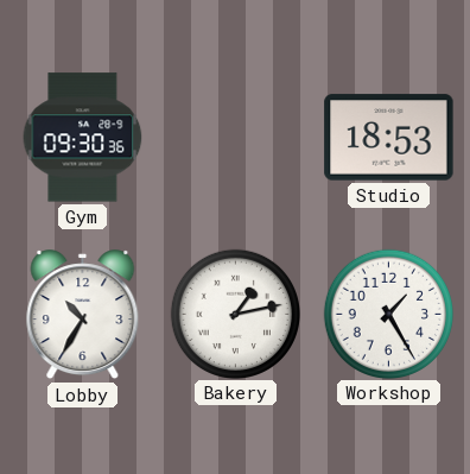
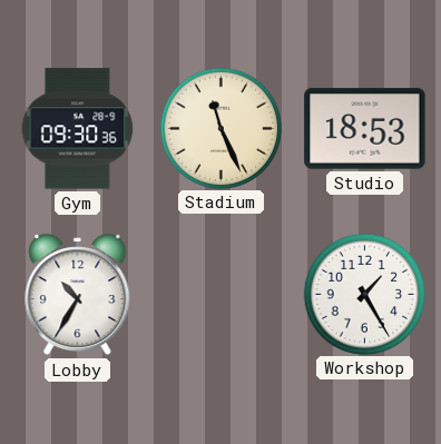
Stadium: none -> 11:26 (220, 128)
Bakery: 1:13 -> none (235, 314)
